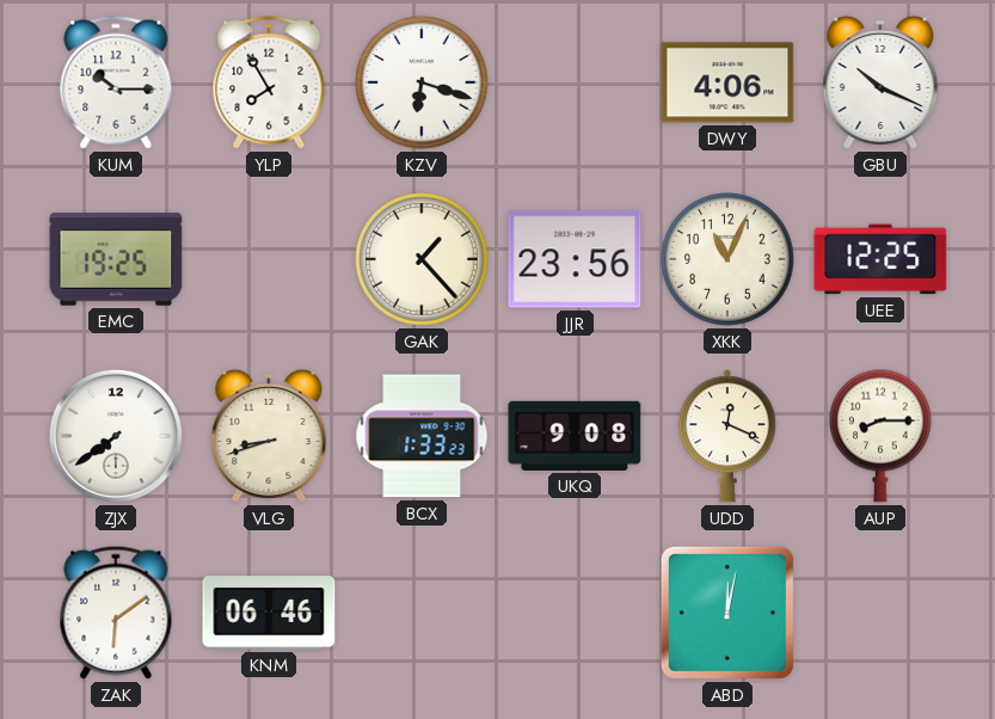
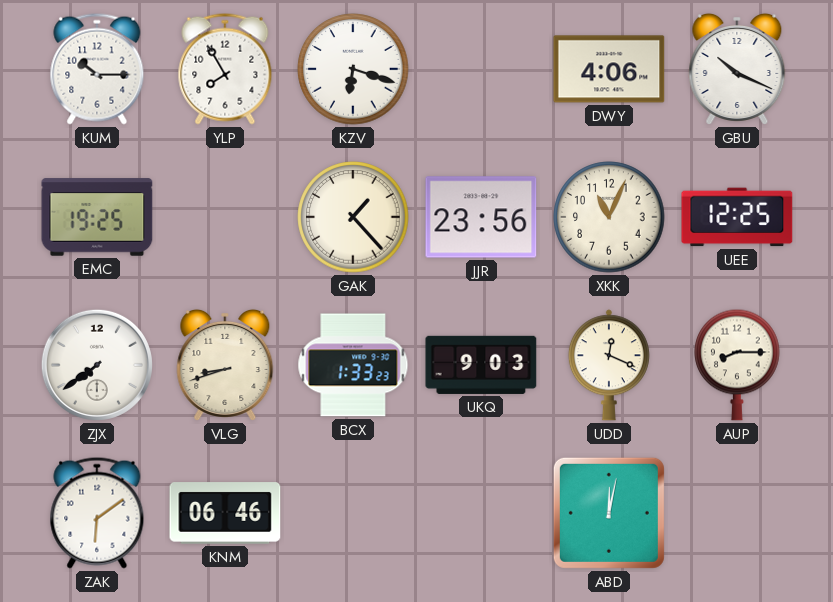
UKQ: 9:08 -> 9:03 (481, 365)
